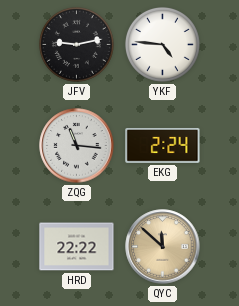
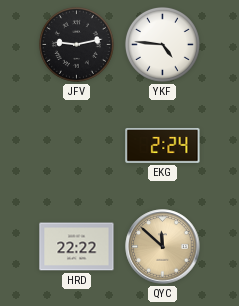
ZQG: 11:16 -> none (77, 146)
